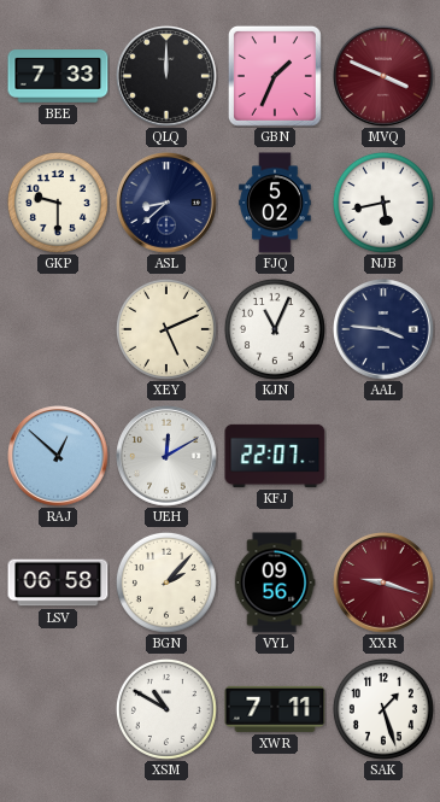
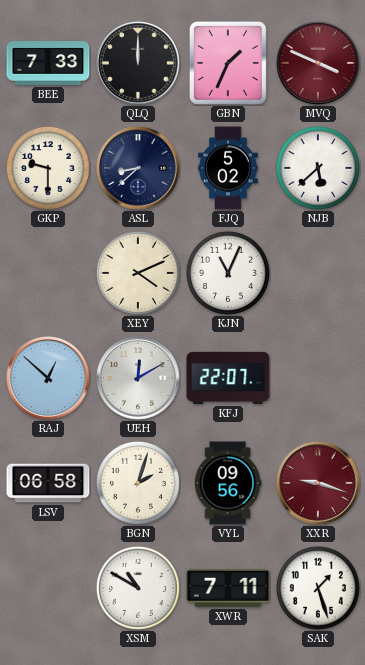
NJB: 5:43 -> 5:38 (318, 168)
XEY: 5:11 -> 4:11 (138, 273)
AAL: 3:46 -> none (385, 330)
BGN: 2:07 -> 2:03 (138, 483)
